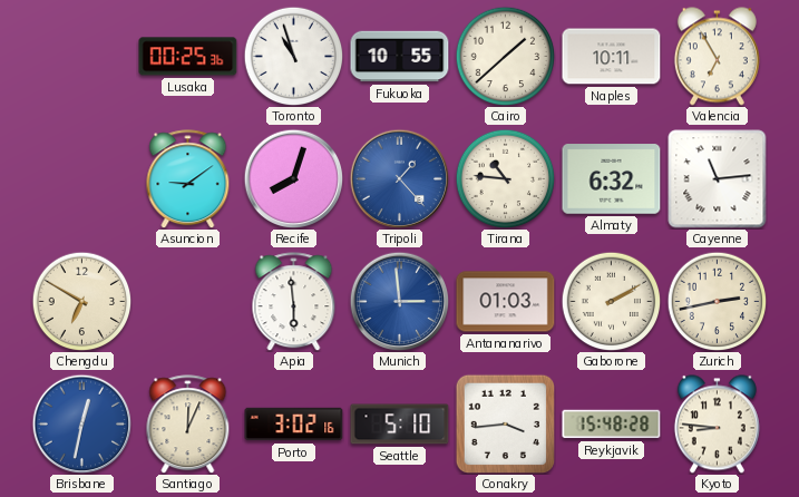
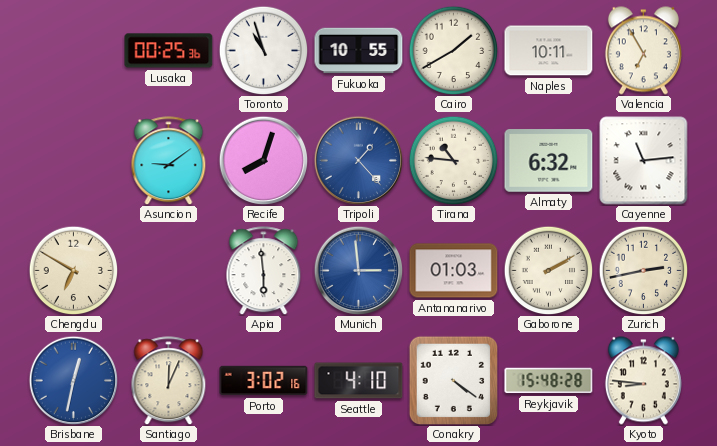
Cairo: 1:38 -> 1:40 (453, 50)
Seattle: 5:10 -> 4:10 (359, 381)
Conakry: 3:44 -> 4:21 (453, 380)
